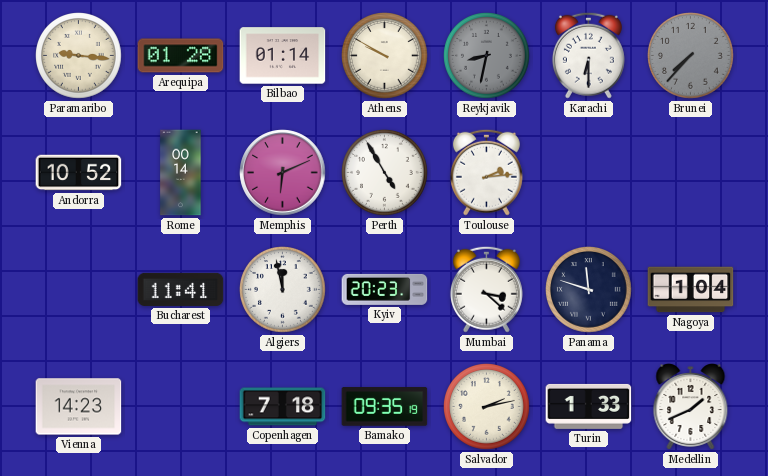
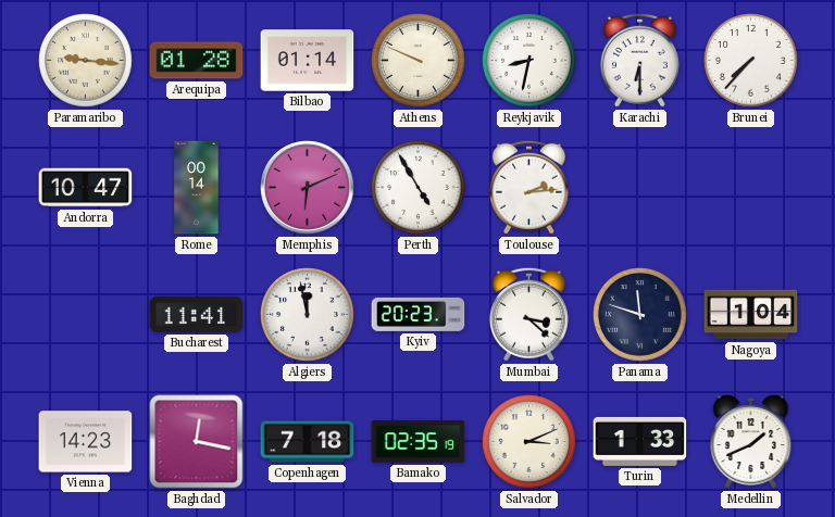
Athens: 9:50 -> 9:49 (419, 61)
Reykjavik dial: grey -> white (529, 61)
Brunei dial: grey -> white (751, 61)
Andorra: 10:52 -> 10:47 (86, 188)
Baghdad: none -> 12:17 (197, 442)
Bamako: 09:35 -> 02:35 (419, 442)
Salvador: 2:13 -> 3:11 (529, 442)
